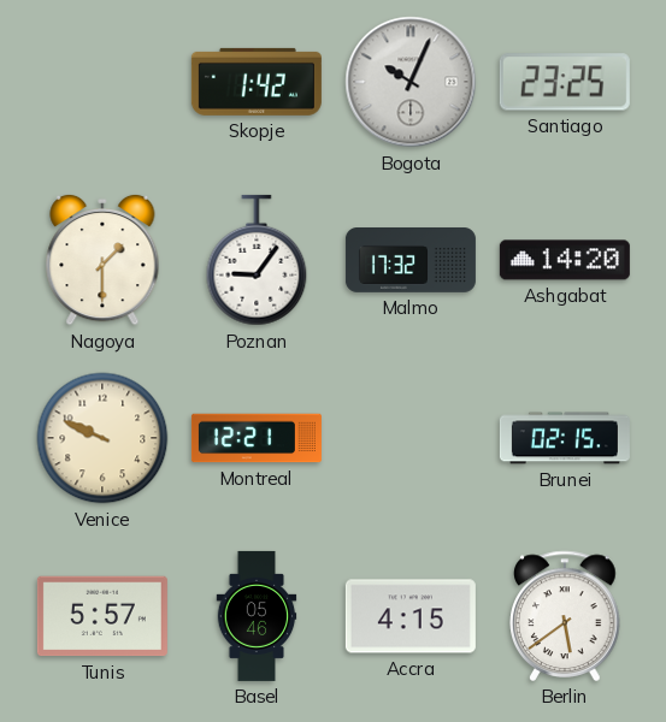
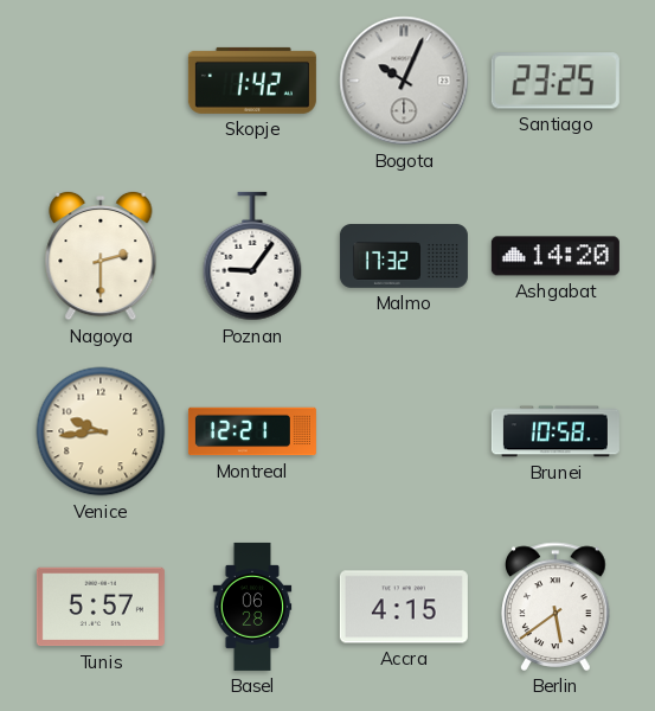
Nagoya: 1:30 -> 2:30 (101, 256)
Venice: 9:49 -> 9:44 (101, 431)
Brunei: 02:15 -> 10:58 (556, 431)
Basel: 05:46 -> 06:28 (252, 607)
